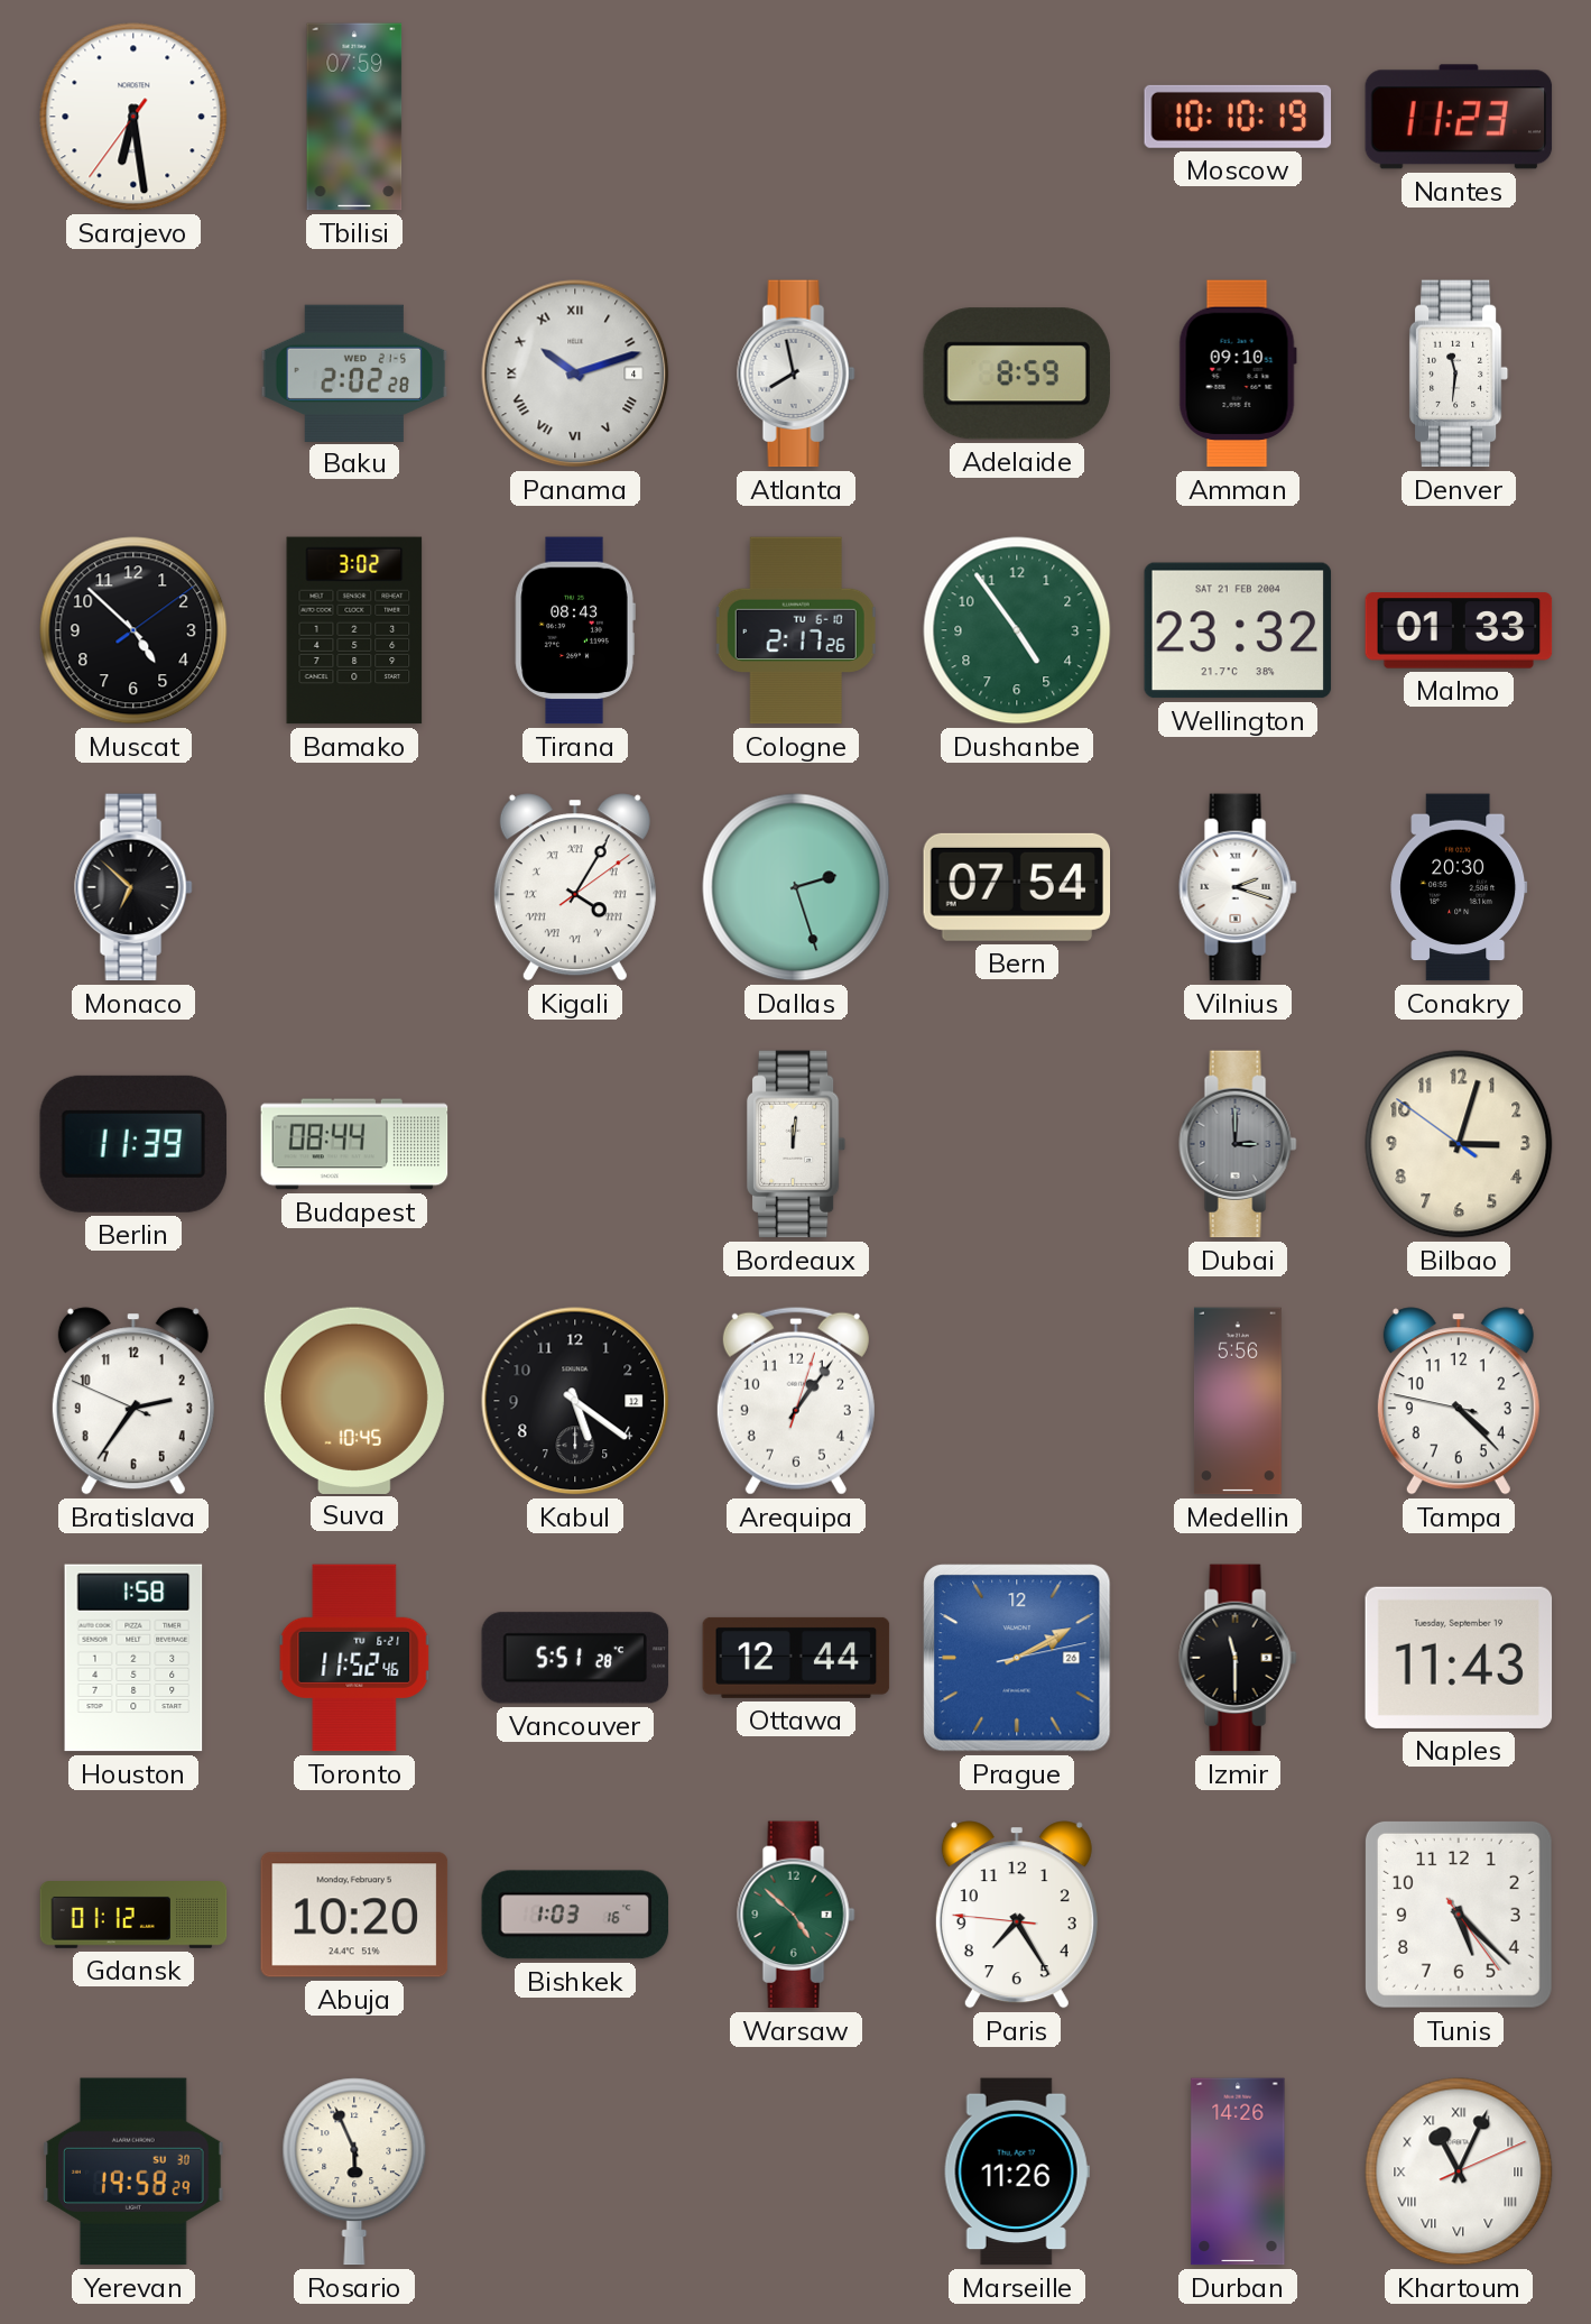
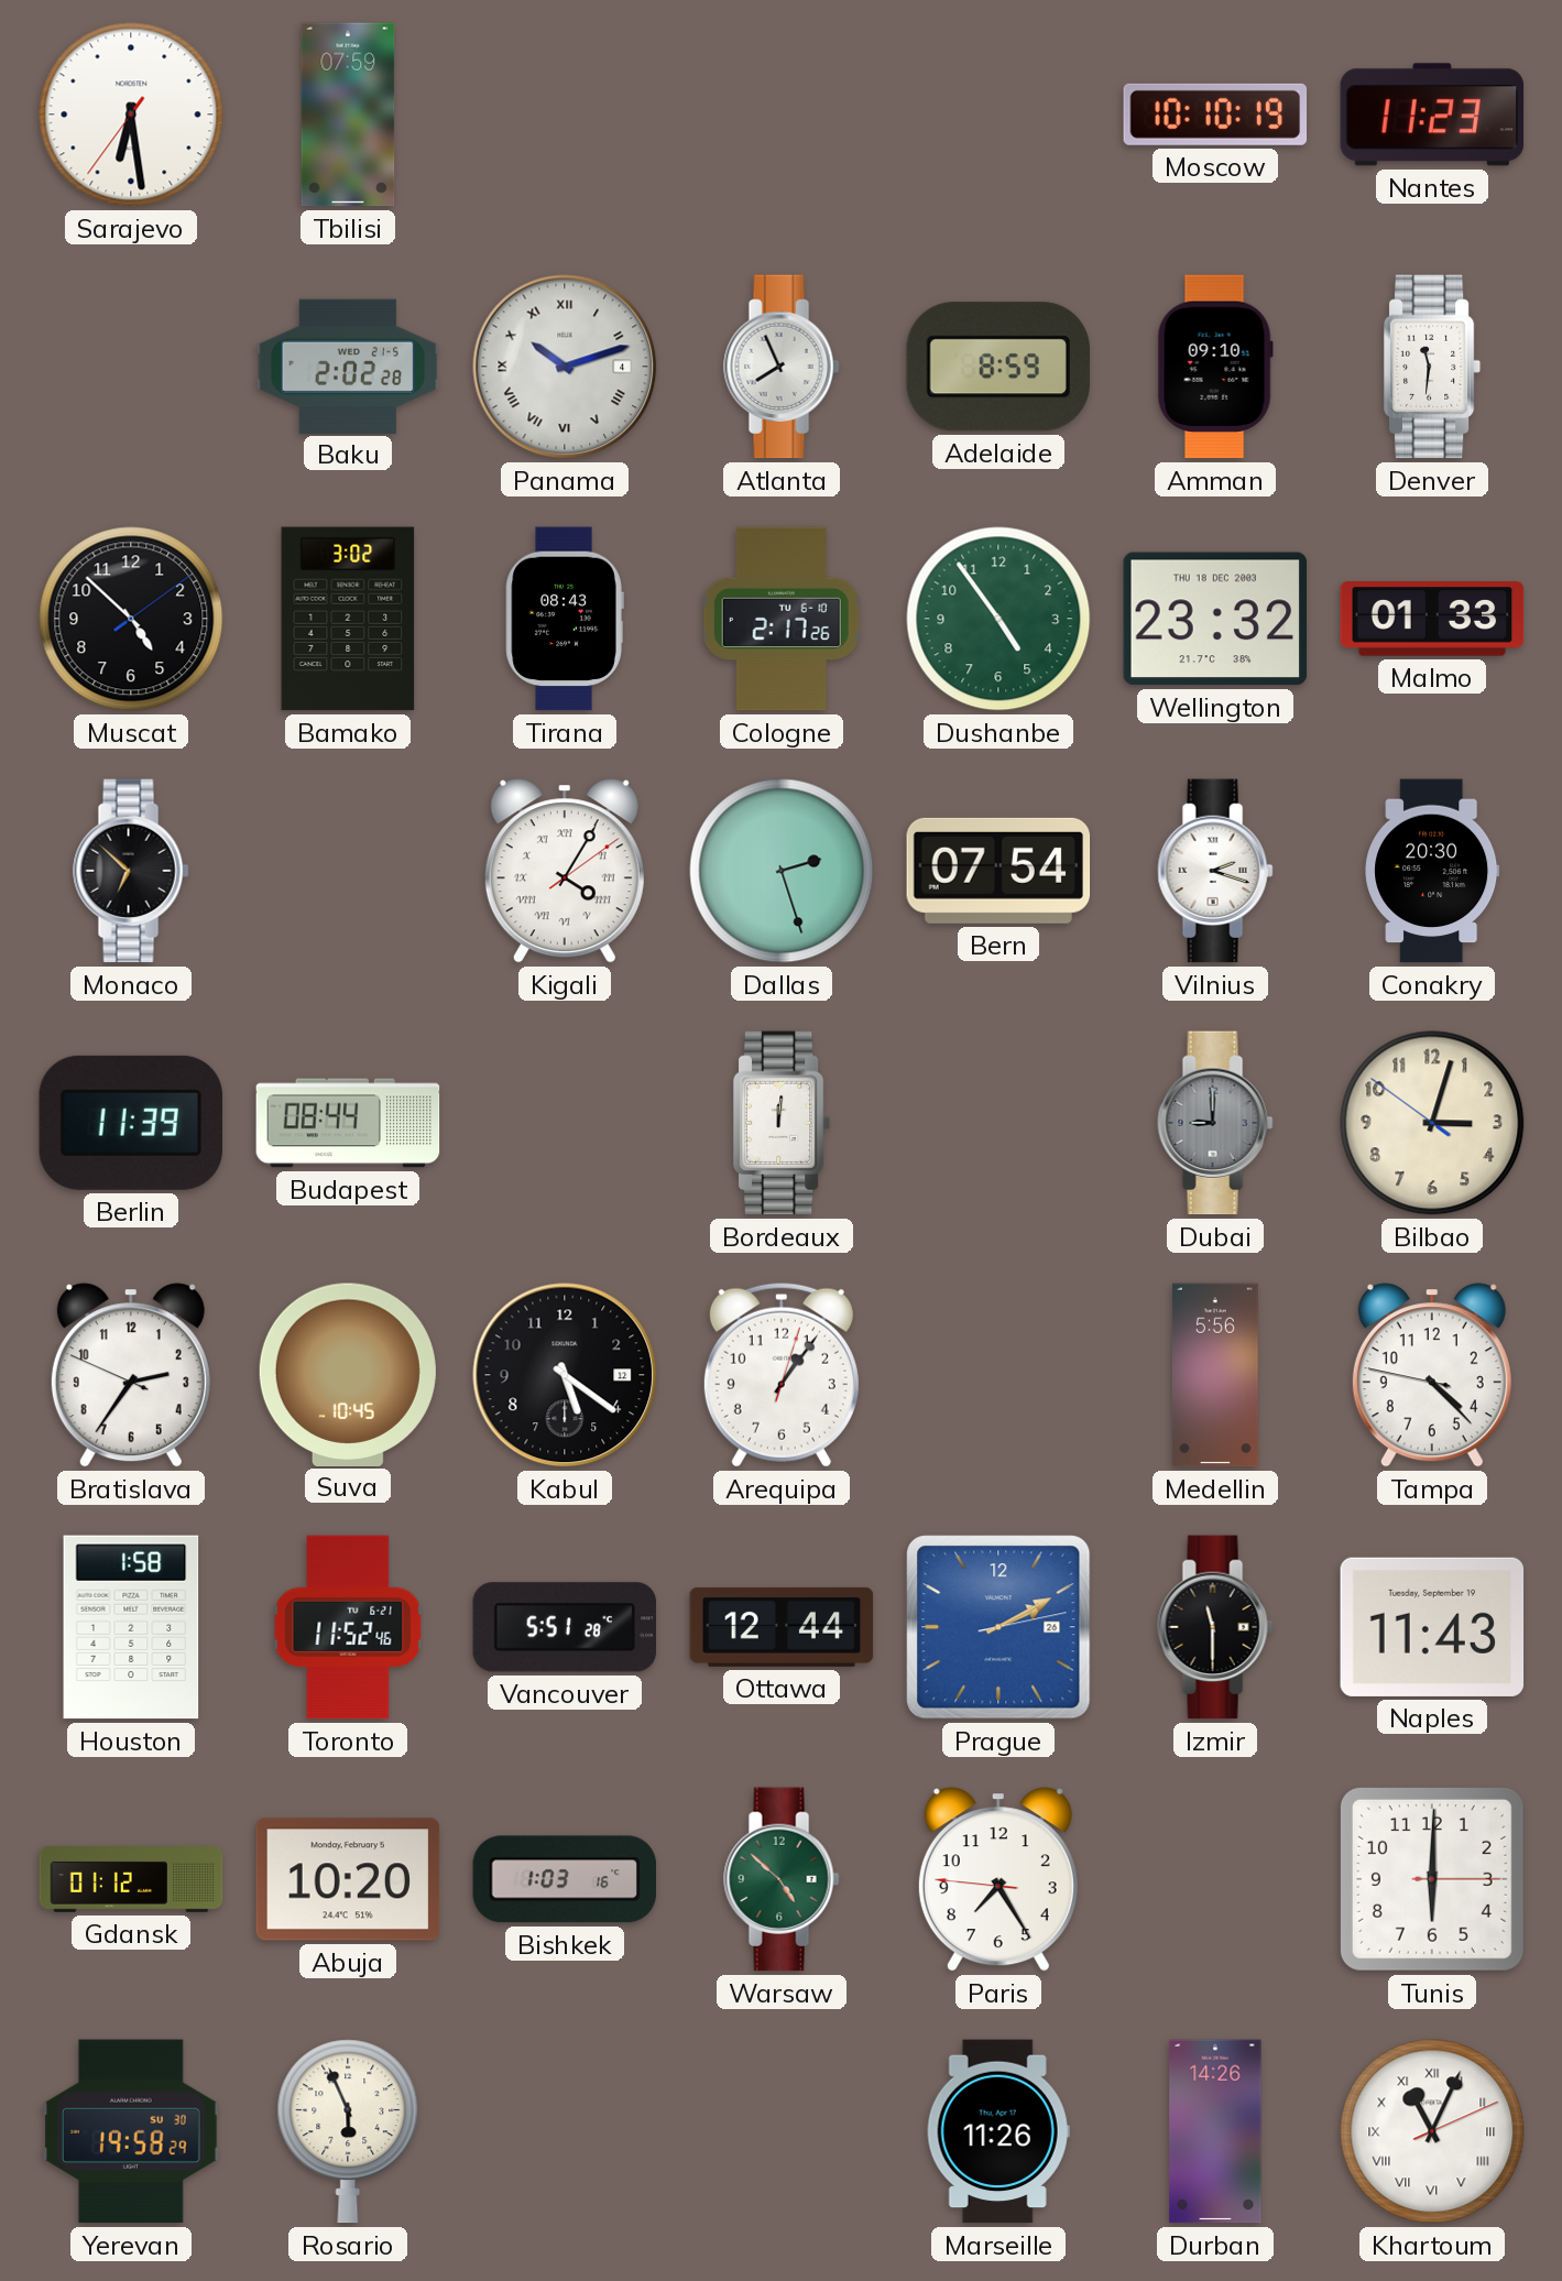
Atlanta: 7:58 -> 7:56 (782, 367)
Wellington date: SAT 21 FEB 2004 -> THU 18 DEC 2003 (1215, 619)
Dubai: 3:00 -> 9:00 (1215, 1123)
Tunis: 5:22 -> 6:00 (1432, 1879)
